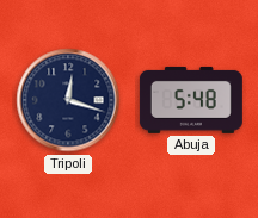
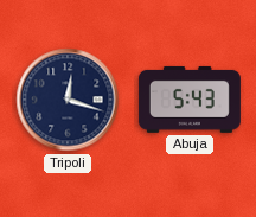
Abuja: 5:48 -> 5:43 (190, 100)
